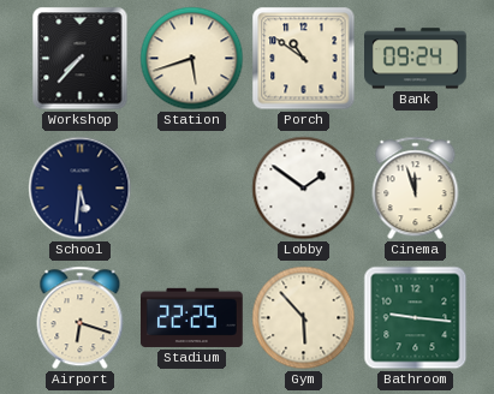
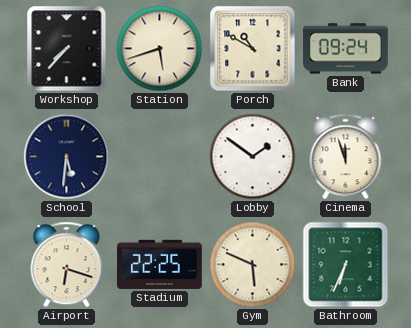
Porch: 10:51 -> 10:50 (253, 49)
Gym: 5:53 -> 5:49 (253, 265)
Bathroom: 9:16 -> 6:34 (346, 265)
